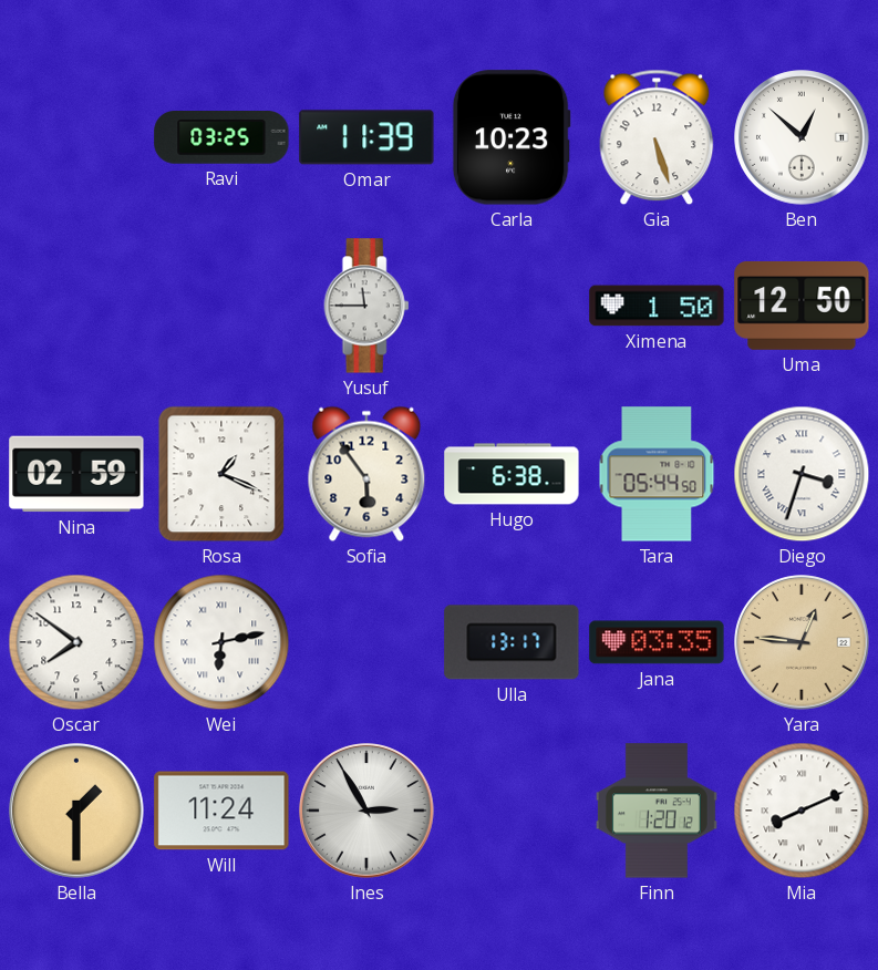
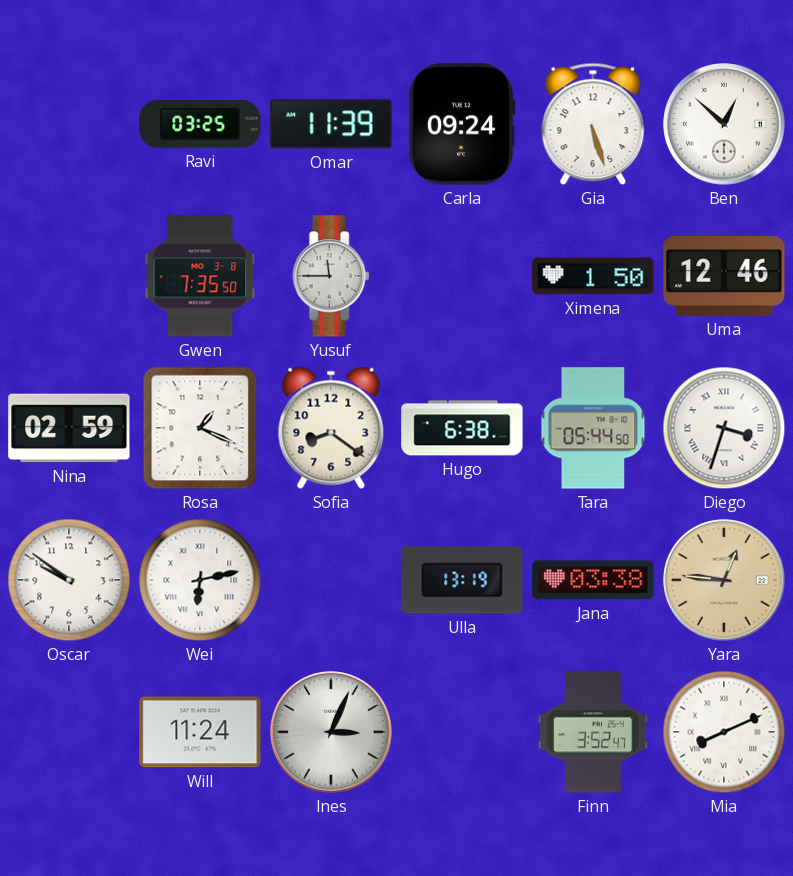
Carla: 10:23 -> 09:24 (462, 124)
Gwen: none -> 7:35 (200, 276)
Uma: 12:50 -> 12:46 (724, 276)
Sofia: 5:54 -> 8:21 (331, 428)
Oscar: 7:51 -> 9:51 (69, 580)
Ulla: 13:17 -> 13:19 (462, 580)
Jana: 03:35 -> 03:38 (593, 580)
Bella: 1:30 -> none (76, 811)
Ines: 2:55 -> 3:04 (331, 732)
Finn: 1:20 -> 3:52 (593, 732)
